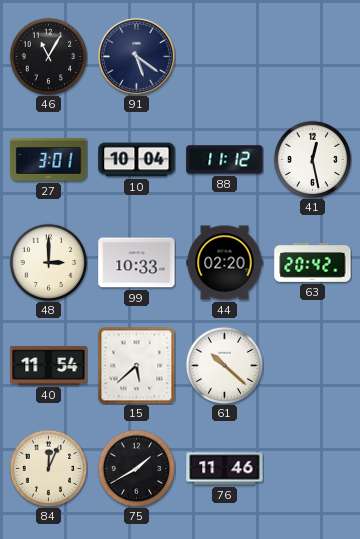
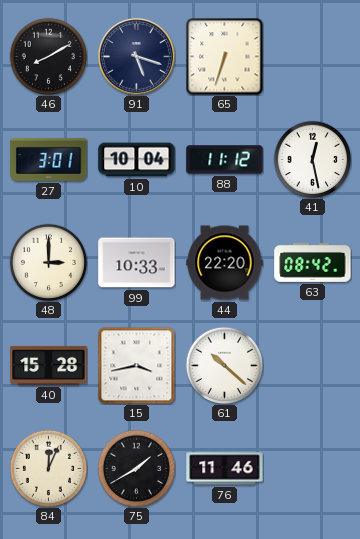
46: 11:05 -> 8:10 (48, 56)
91: 5:21 -> 5:18 (136, 56)
65: none -> 6:33 (224, 56)
44: 02:20 -> 22:20 (225, 263)
63: 20:42 -> 08:42 (313, 263)
40: 11:54 -> 15:28 (49, 365)
15: 5:38 -> 3:43 (136, 365)
